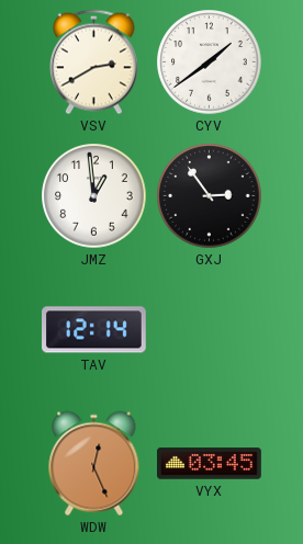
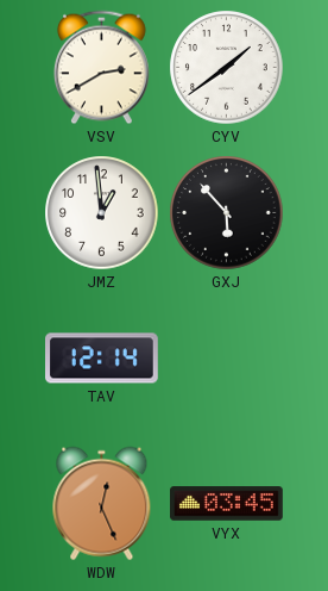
GXJ: 2:54 -> 5:53 (227, 213)
